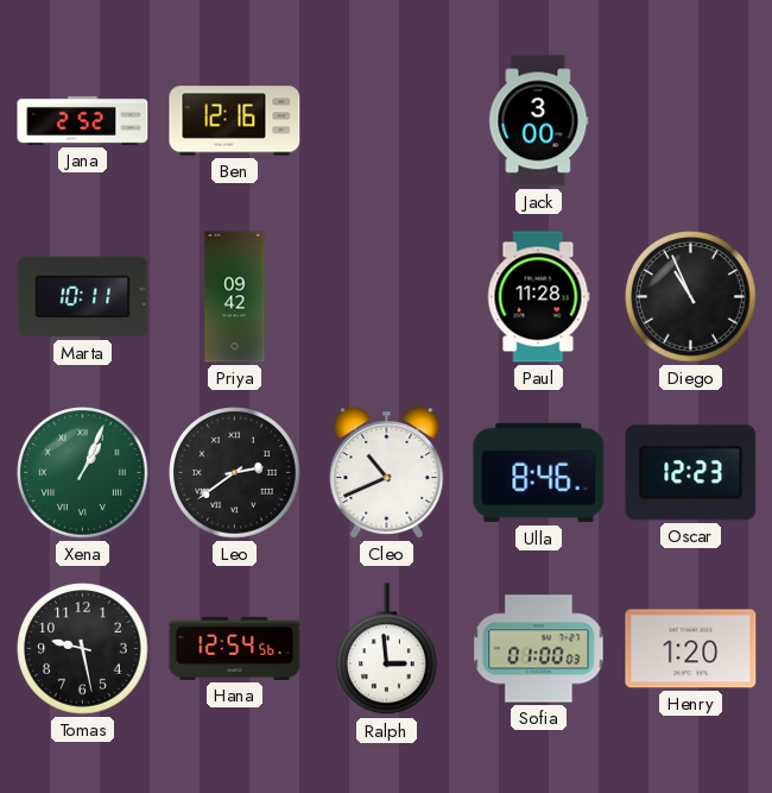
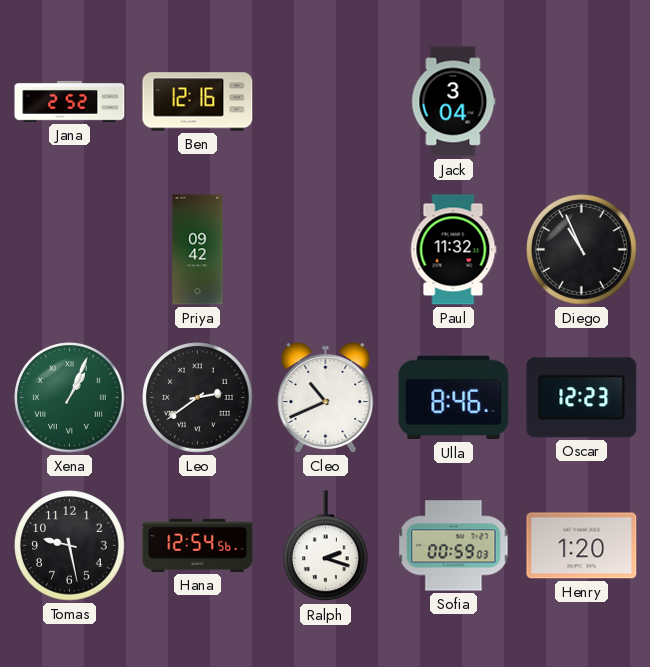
Jack: 3:00 -> 3:04 (454, 102)
Marta: 10:11 -> none (83, 297)
Paul: 11:28 -> 11:32 (453, 250)
Ralph: 2:59 -> 2:18 (326, 546)
Sofia: 01:00 -> 00:59 (454, 546)
